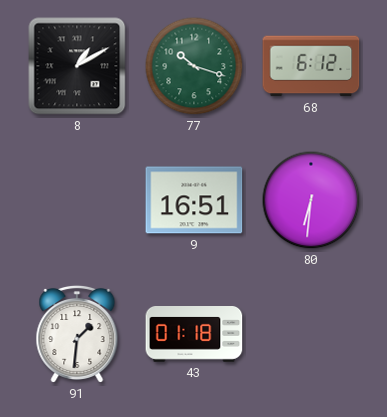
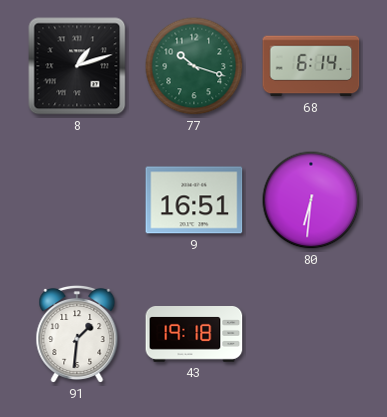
8: 1:10 -> 1:12 (77, 66)
68: 6:12 -> 6:14 (311, 66)
43: 01:18 -> 19:18 (194, 335)
